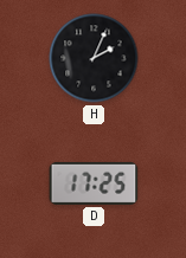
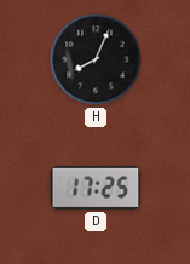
H: 2:04 -> 8:04 (96, 59)
